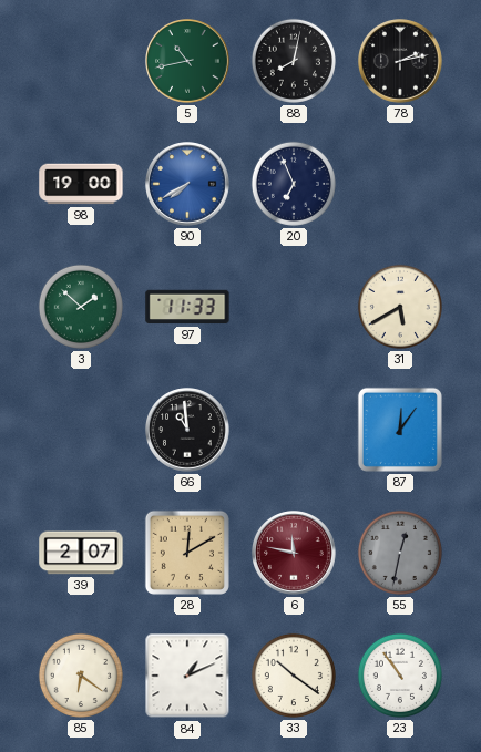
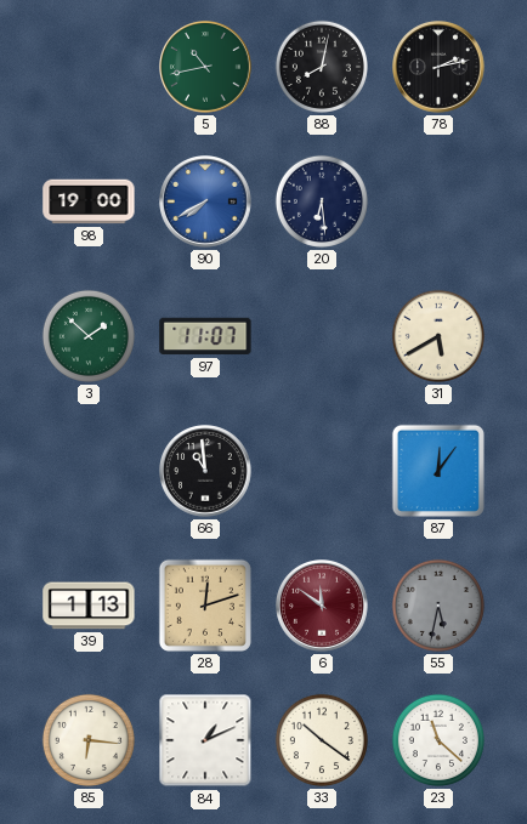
20: 6:56 -> 6:29 (322, 201)
97: 11:33 -> 11:07 (205, 336)
39: 2:07 -> 1:13 (89, 606)
28: 12:10 -> 12:12 (205, 606)
6: 11:47 -> 11:51 (323, 607)
55: 12:32 -> 5:32 (438, 606)
85: 6:21 -> 6:16 (89, 740)
23: 10:54 -> 11:22 (438, 740)
